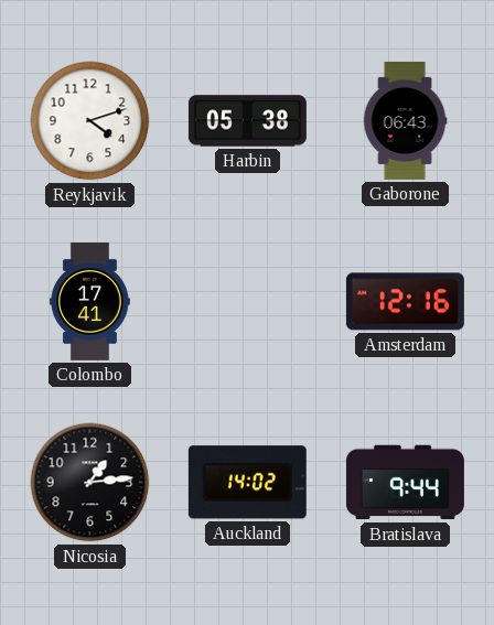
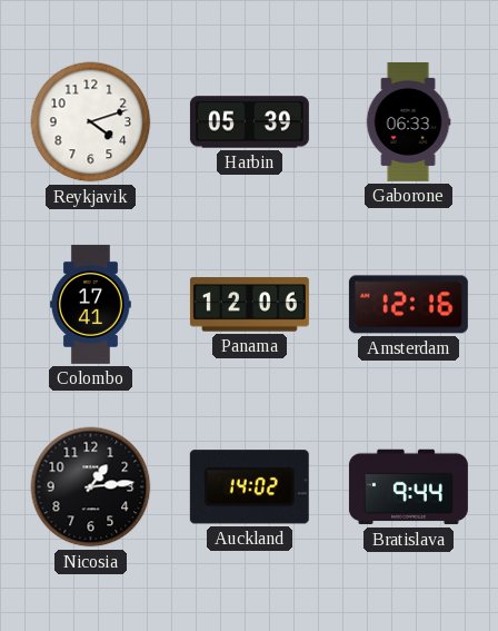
Harbin: 05:38 -> 05:39 (249, 122)
Gaborone: 06:43 -> 06:33 (408, 121)
Panama: none -> 12:06 (249, 305)
